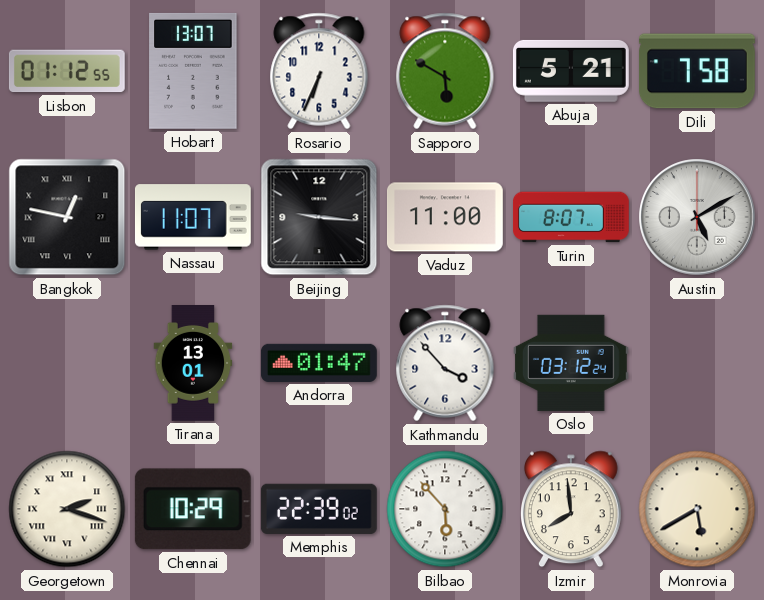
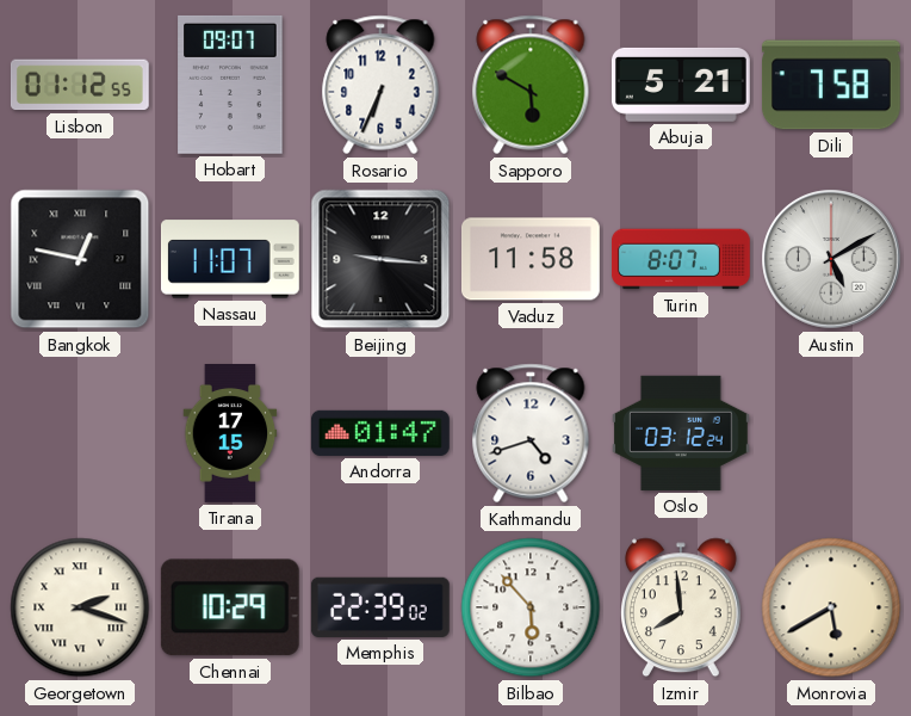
Hobart: 13:07 -> 09:07 (230, 85)
Vaduz: 11:00 -> 11:58 (531, 259)
Tirana: 13:01 -> 17:15 (230, 434)
Kathmandu: 3:53 -> 4:42 (531, 433)
